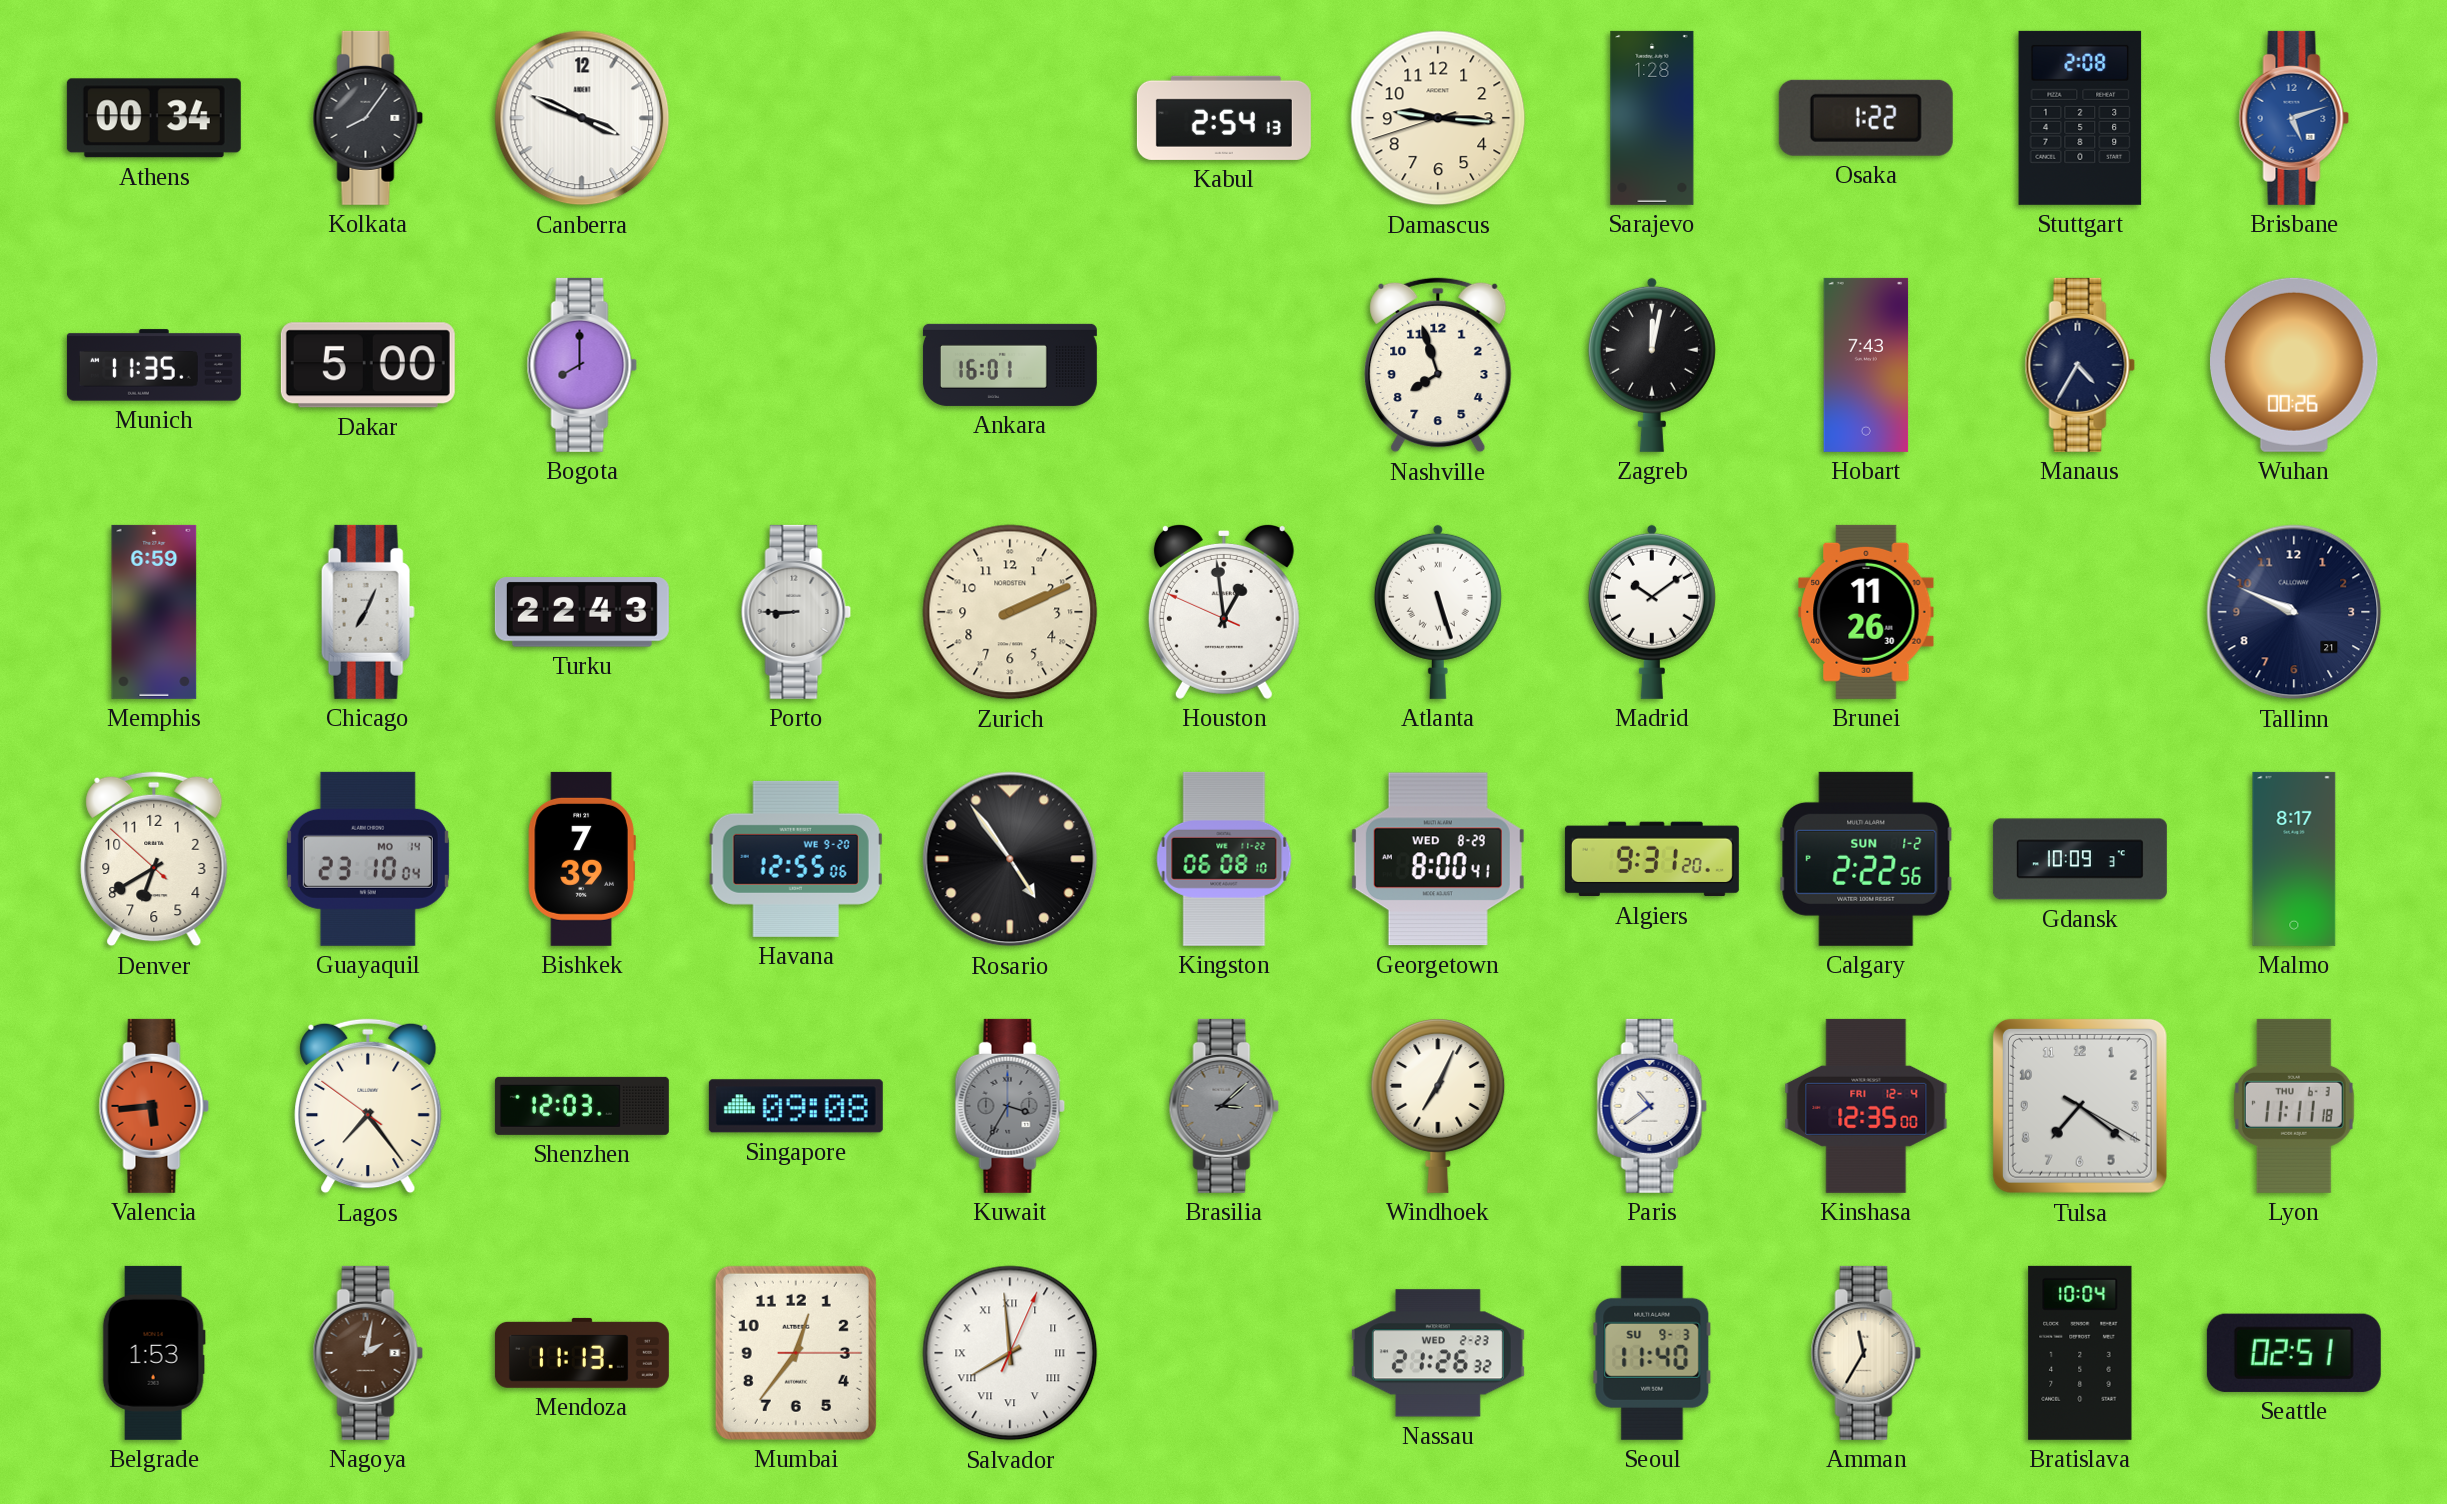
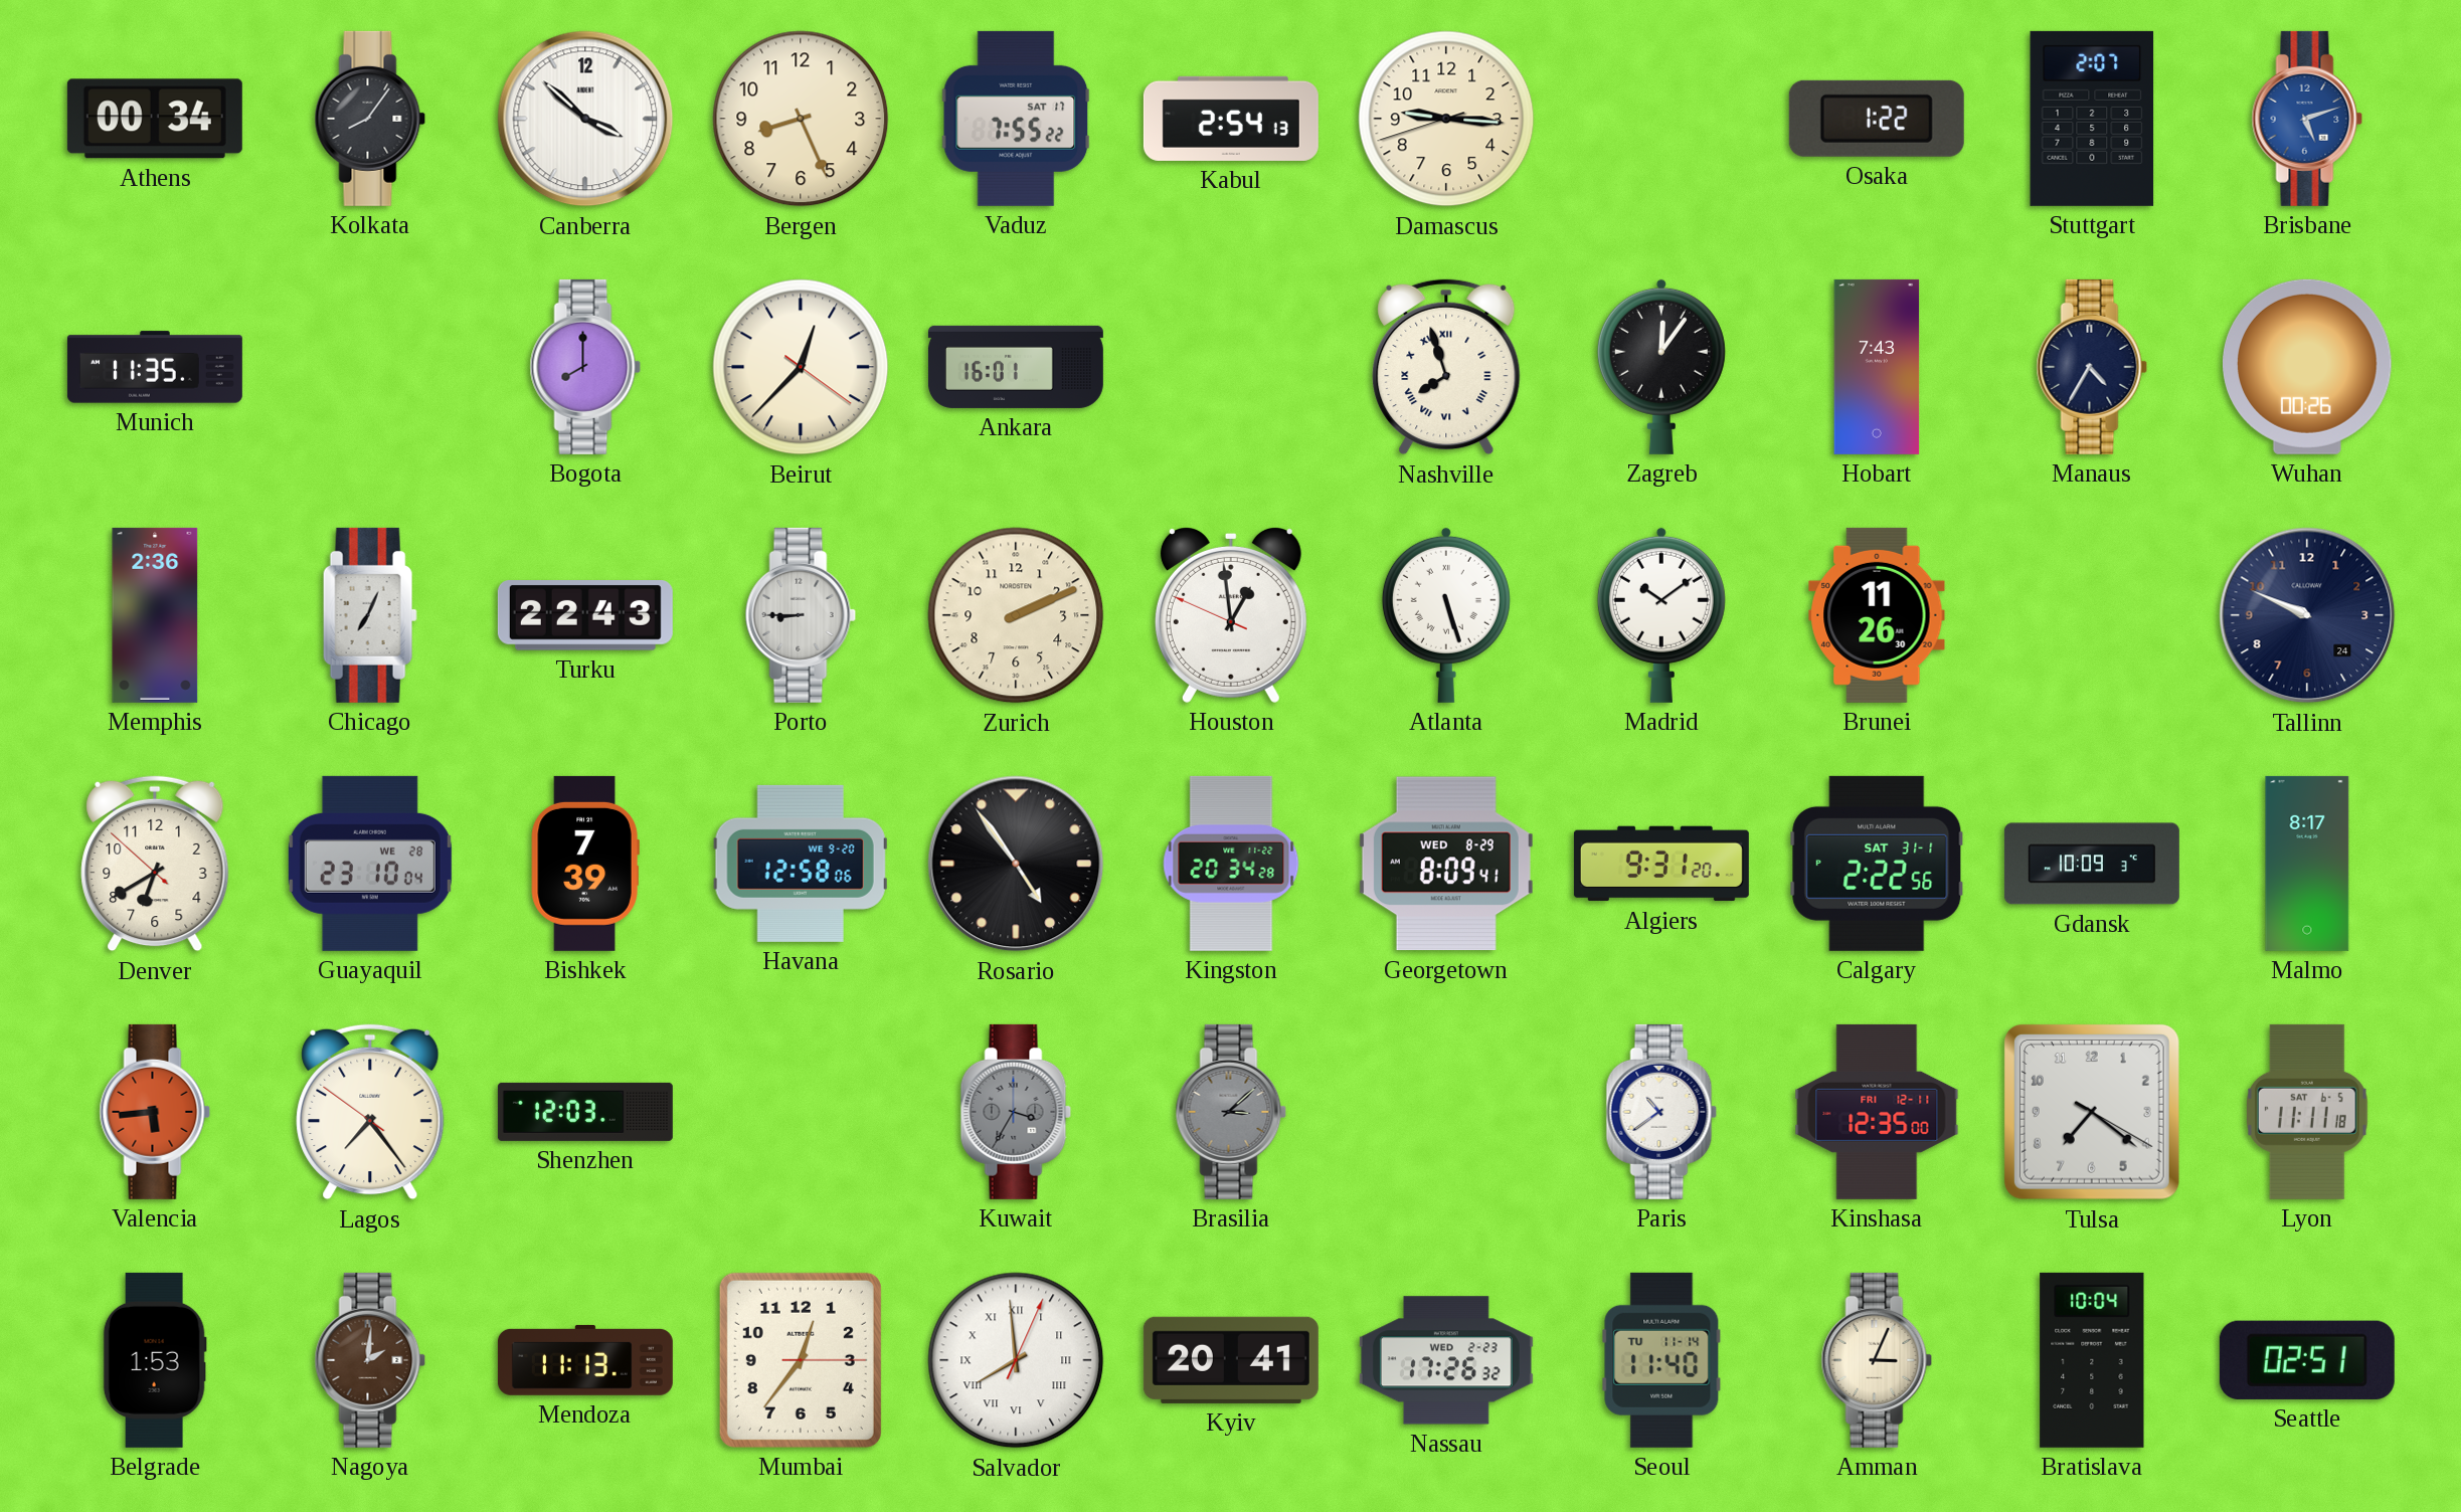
Canberra: 3:49 -> 3:52 (585, 119)
Bergen: none -> 8:26 (801, 119)
Vaduz: none -> 7:55 (1016, 119)
Sarajevo: 1:28 -> none (1652, 118)
Stuttgart: 2:08 -> 2:07 (2092, 119)
Dakar: 5:00 -> none (368, 365)
Beirut: none -> 12:37 (801, 367)
Nashville numerals: Arabic -> Roman (1446, 367)
Zagreb: 12:02 -> 12:06 (1661, 367)
Memphis: 6:59 -> 2:36 (155, 615)
Tallinn date: 21 -> 24 (2307, 615)
Guayaquil date: MO 14 -> WE 28 (370, 864)
Havana: 12:55 -> 12:58 (801, 864)
Kingston: 06:08 -> 20:34 (1231, 864)
Georgetown: 8:00 -> 8:09 (1446, 864)
Calgary date: SUN 1-2 -> SAT 31-1 (1877, 864)
Singapore: 09:08 -> none (796, 1106)
Windhoek: 7:04 -> none (1438, 1106)
Kinshasa date: FRI 12-4 -> FRI 12-11 (1877, 1112)
Lyon date: THU 6-3 -> SAT 6-5 (2307, 1112)
Nagoya: 2:02 -> 2:01 (370, 1360)
Kyiv: none -> 20:41 (1231, 1360)
Nassau: 21:26 -> 17:26 (1446, 1360)
Seoul date: SU 9-3 -> TU 11-14 (1661, 1360)
Amman: 11:35 -> 3:04 (1877, 1360)
